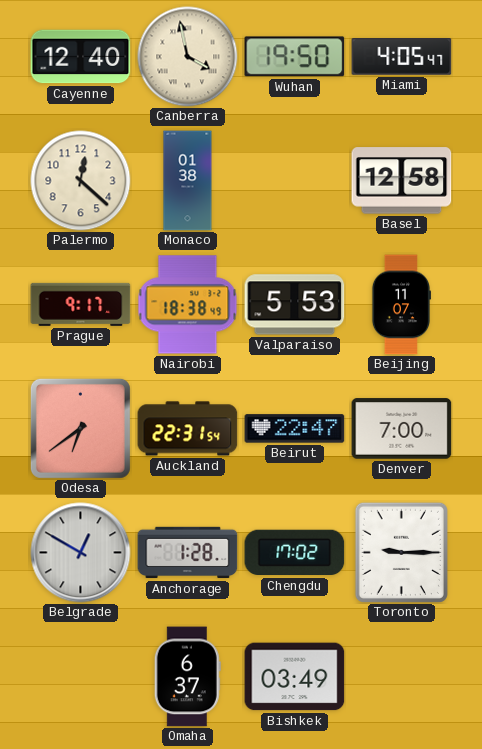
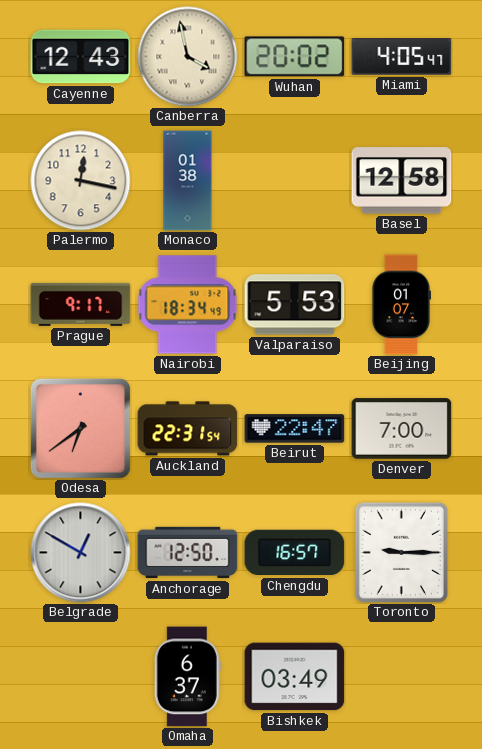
Cayenne: 12:40 -> 12:43 (81, 57)
Wuhan: 19:50 -> 20:02 (295, 57)
Palermo: 12:22 -> 12:17 (81, 181)
Nairobi: 18:38 -> 18:34 (188, 305)
Beijing: 11:07 -> 01:07 (400, 305)
Anchorage: 1:28 -> 12:50 (188, 553)
Chengdu: 17:02 -> 16:57 (295, 553)
